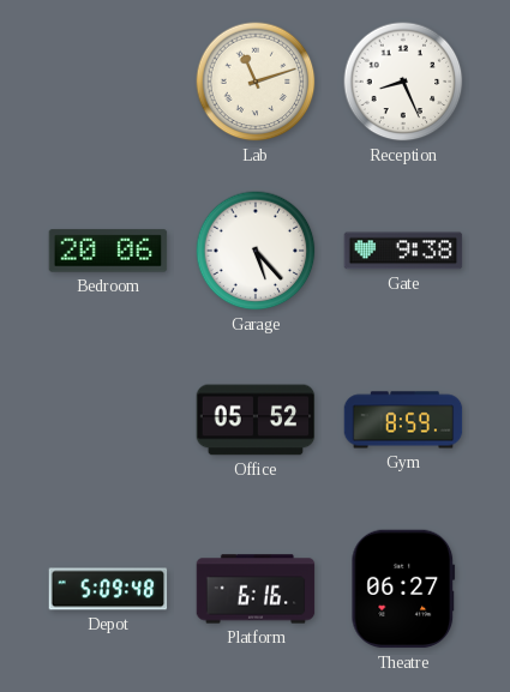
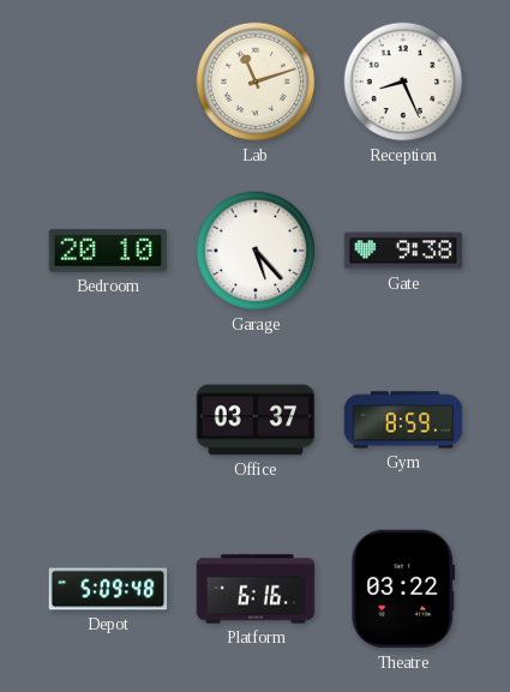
Bedroom: 20:06 -> 20:10 (108, 251)
Office: 05:52 -> 03:37 (256, 420)
Theatre: 06:27 -> 03:22 (403, 589)
